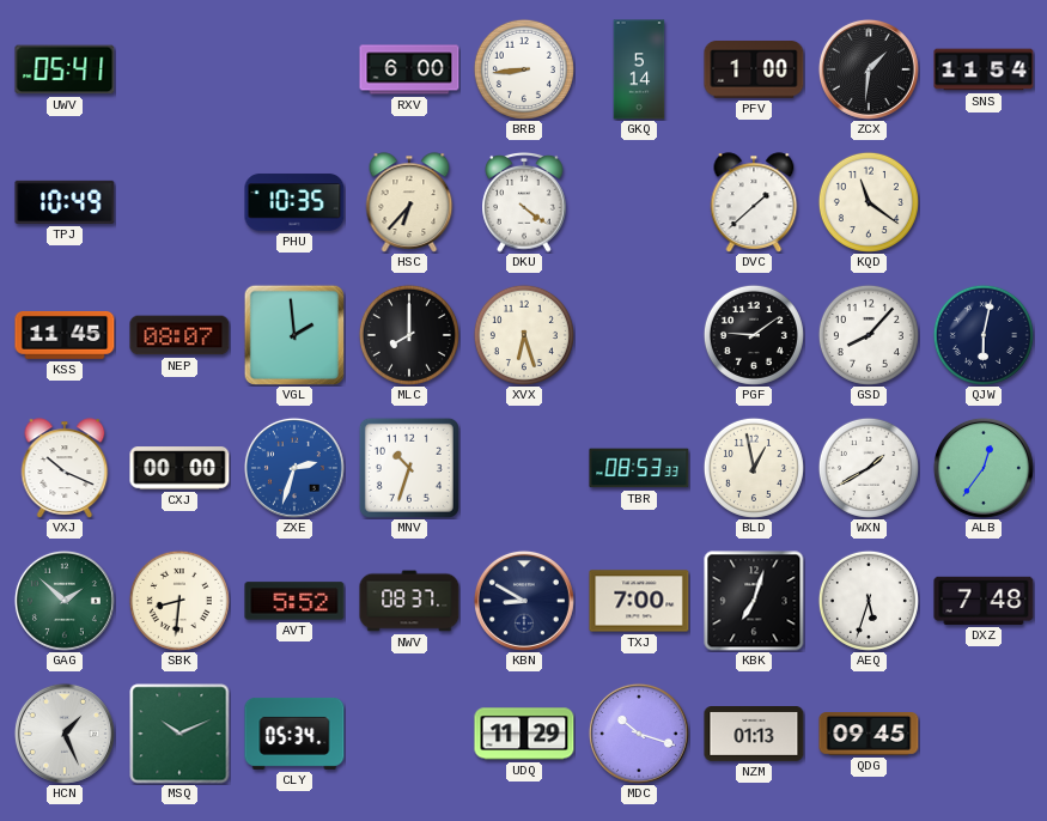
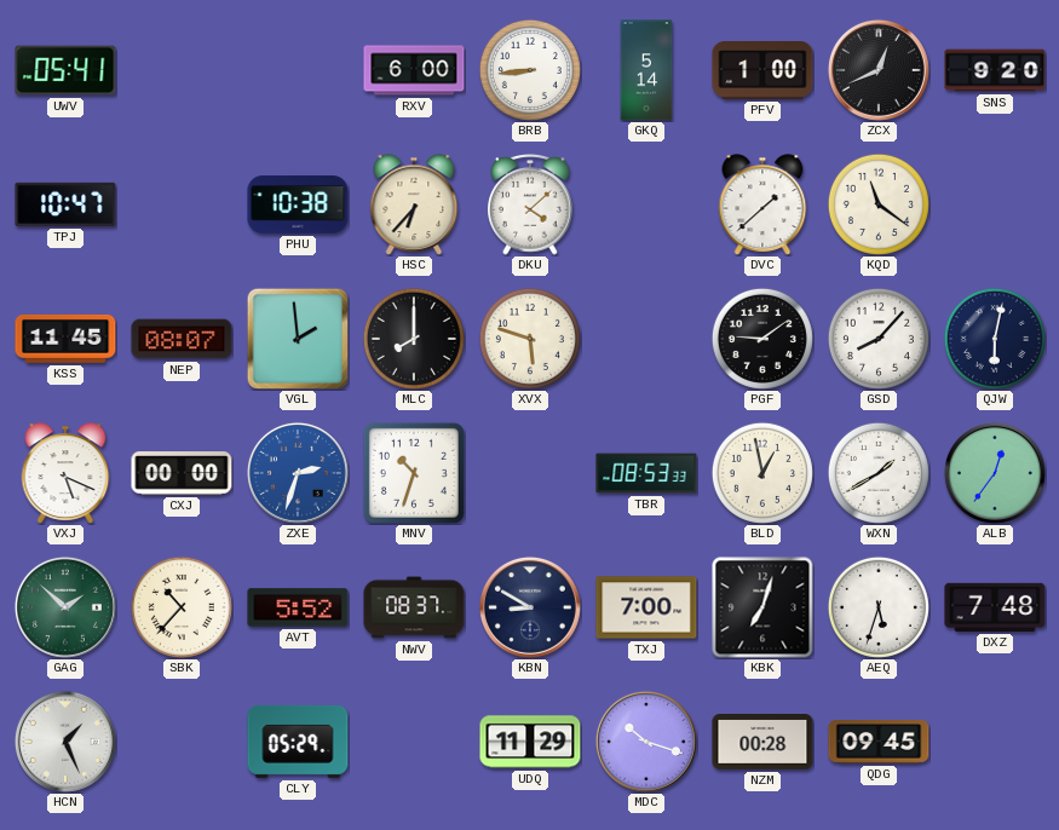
ZCX: 1:31 -> 12:41 (879, 70)
SNS: 11:54 -> 9:20 (995, 70)
TPJ: 10:49 -> 10:47 (65, 204)
PHU: 10:35 -> 10:38 (298, 204)
DKU: 4:21 -> 4:08 (530, 206)
XVX: 6:27 -> 5:48 (530, 339)
VXJ: 10:19 -> 5:19 (65, 473)
SBK: 8:31 -> 10:37 (182, 607)
MSQ: 10:11 -> none (179, 734)
CLY: 05:34 -> 05:29 (298, 742)
NZM: 01:13 -> 00:28 (762, 743)
